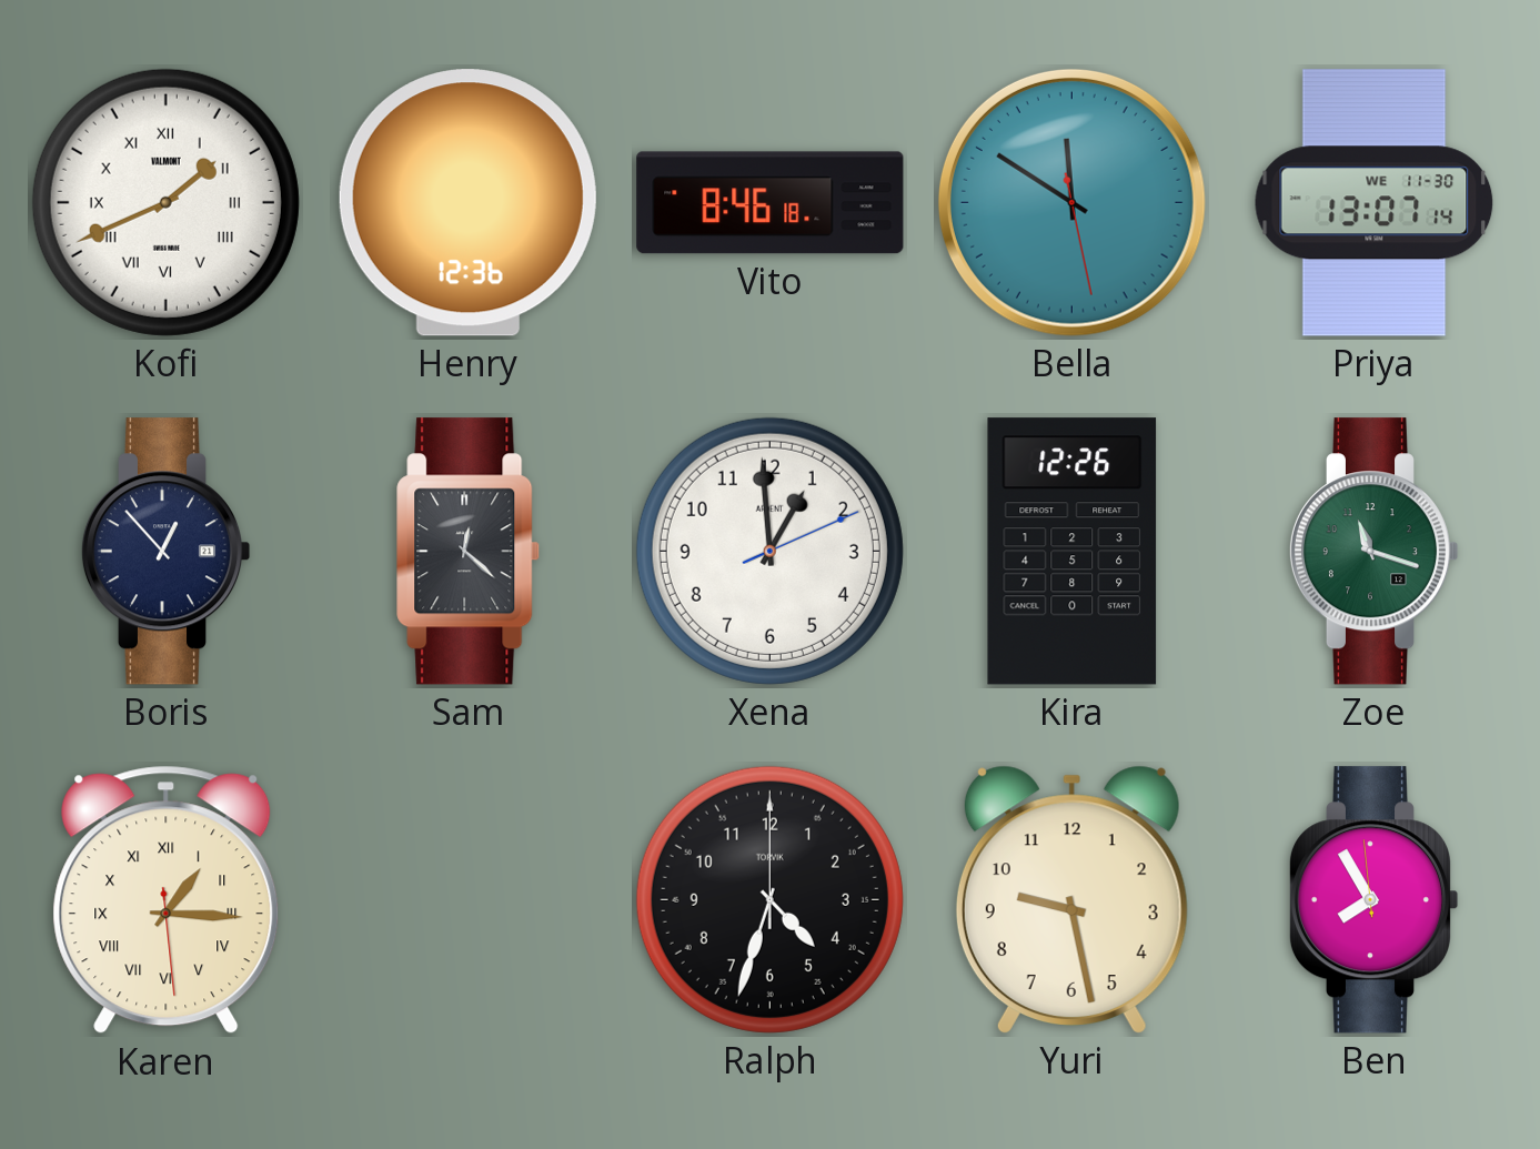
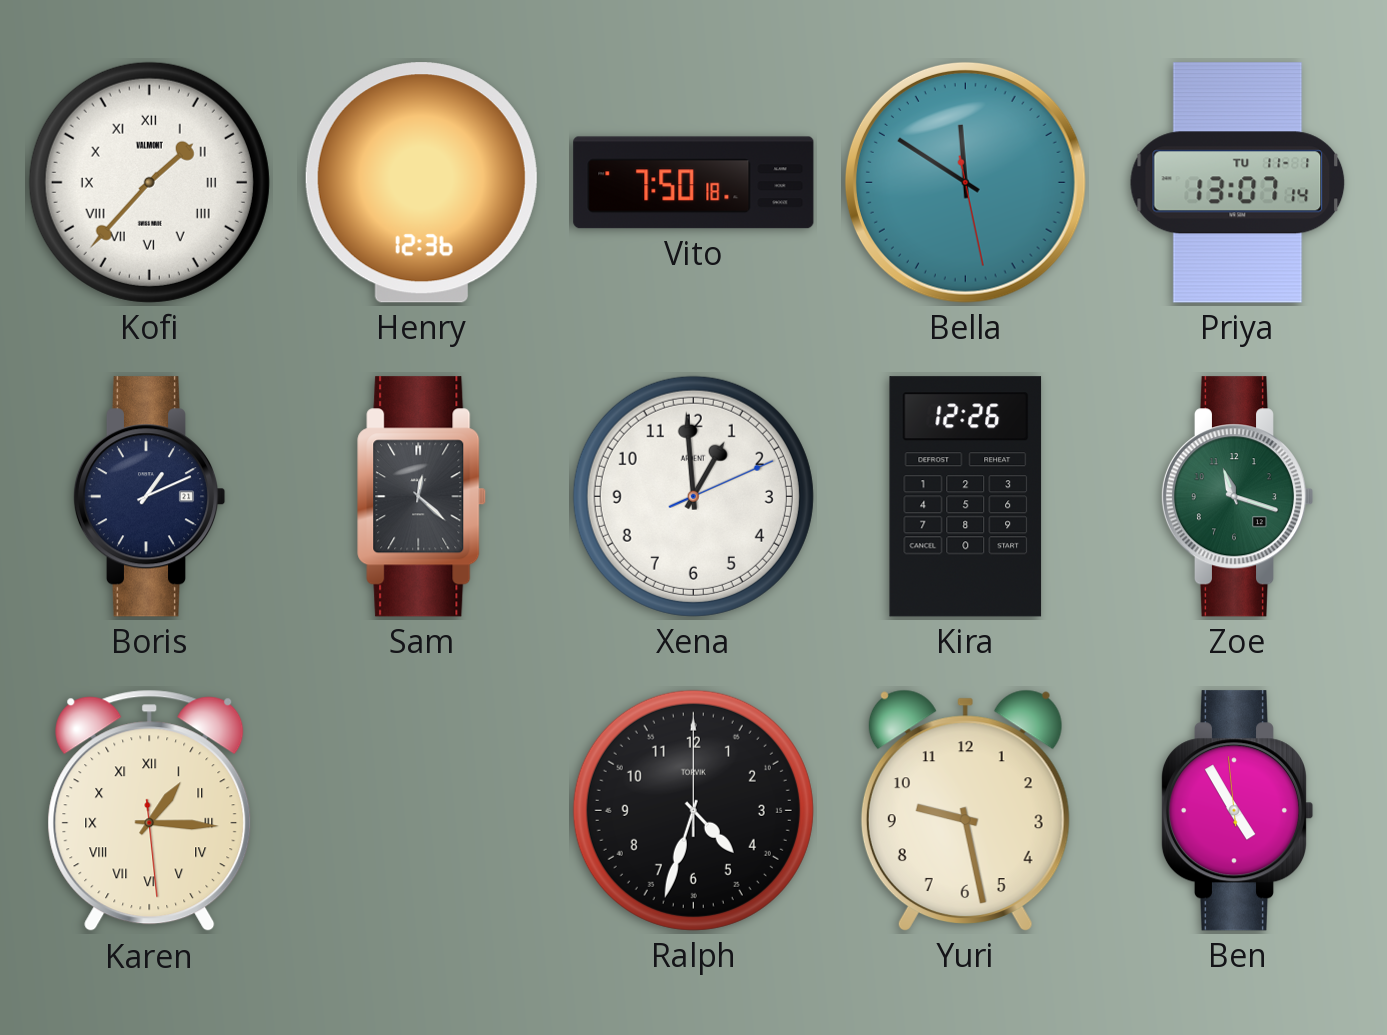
Kofi: 1:41 -> 1:37 (149, 182)
Vito: 8:46 -> 7:50 (694, 183)
Priya date: WE 11-30 -> TU 11-1 (1238, 183)
Boris: 12:53 -> 1:11 (149, 497)
Ben: 7:54 -> 4:54 (1237, 811)
